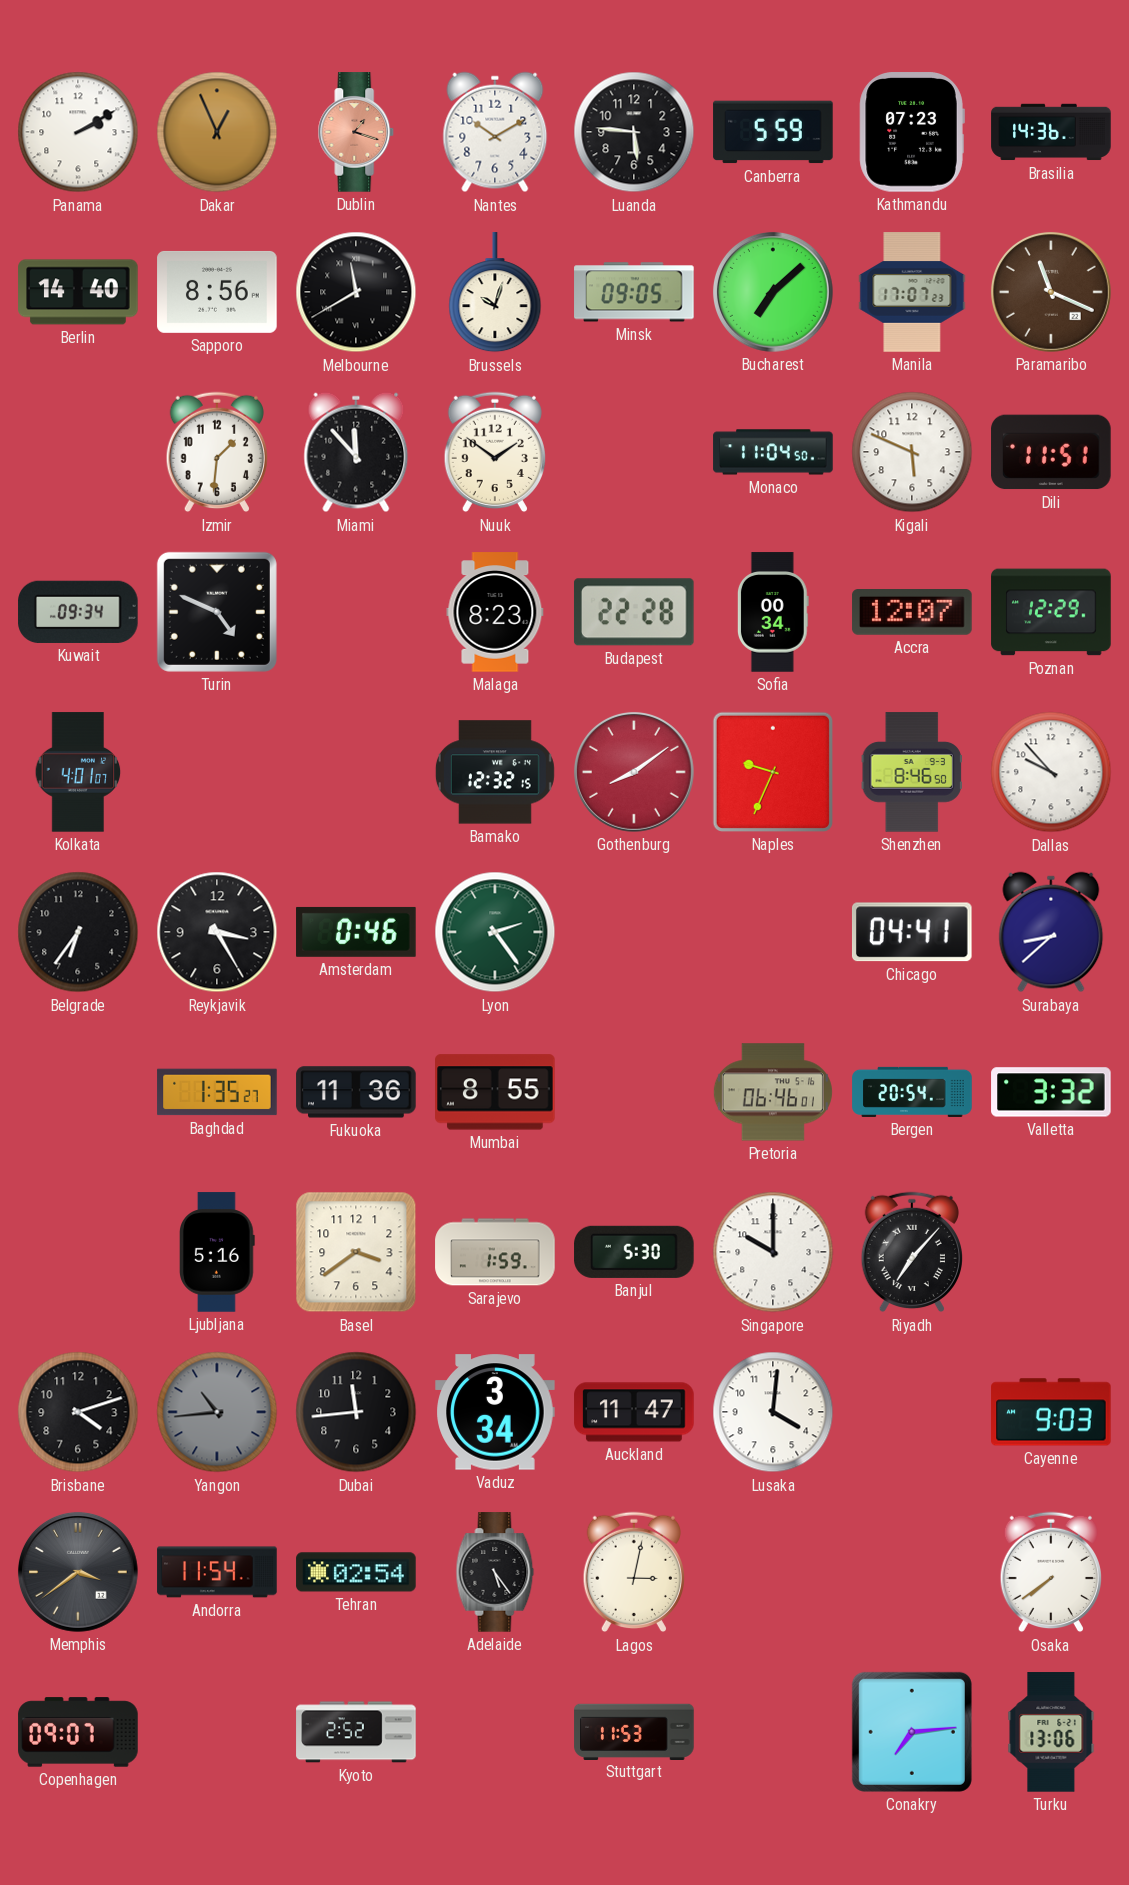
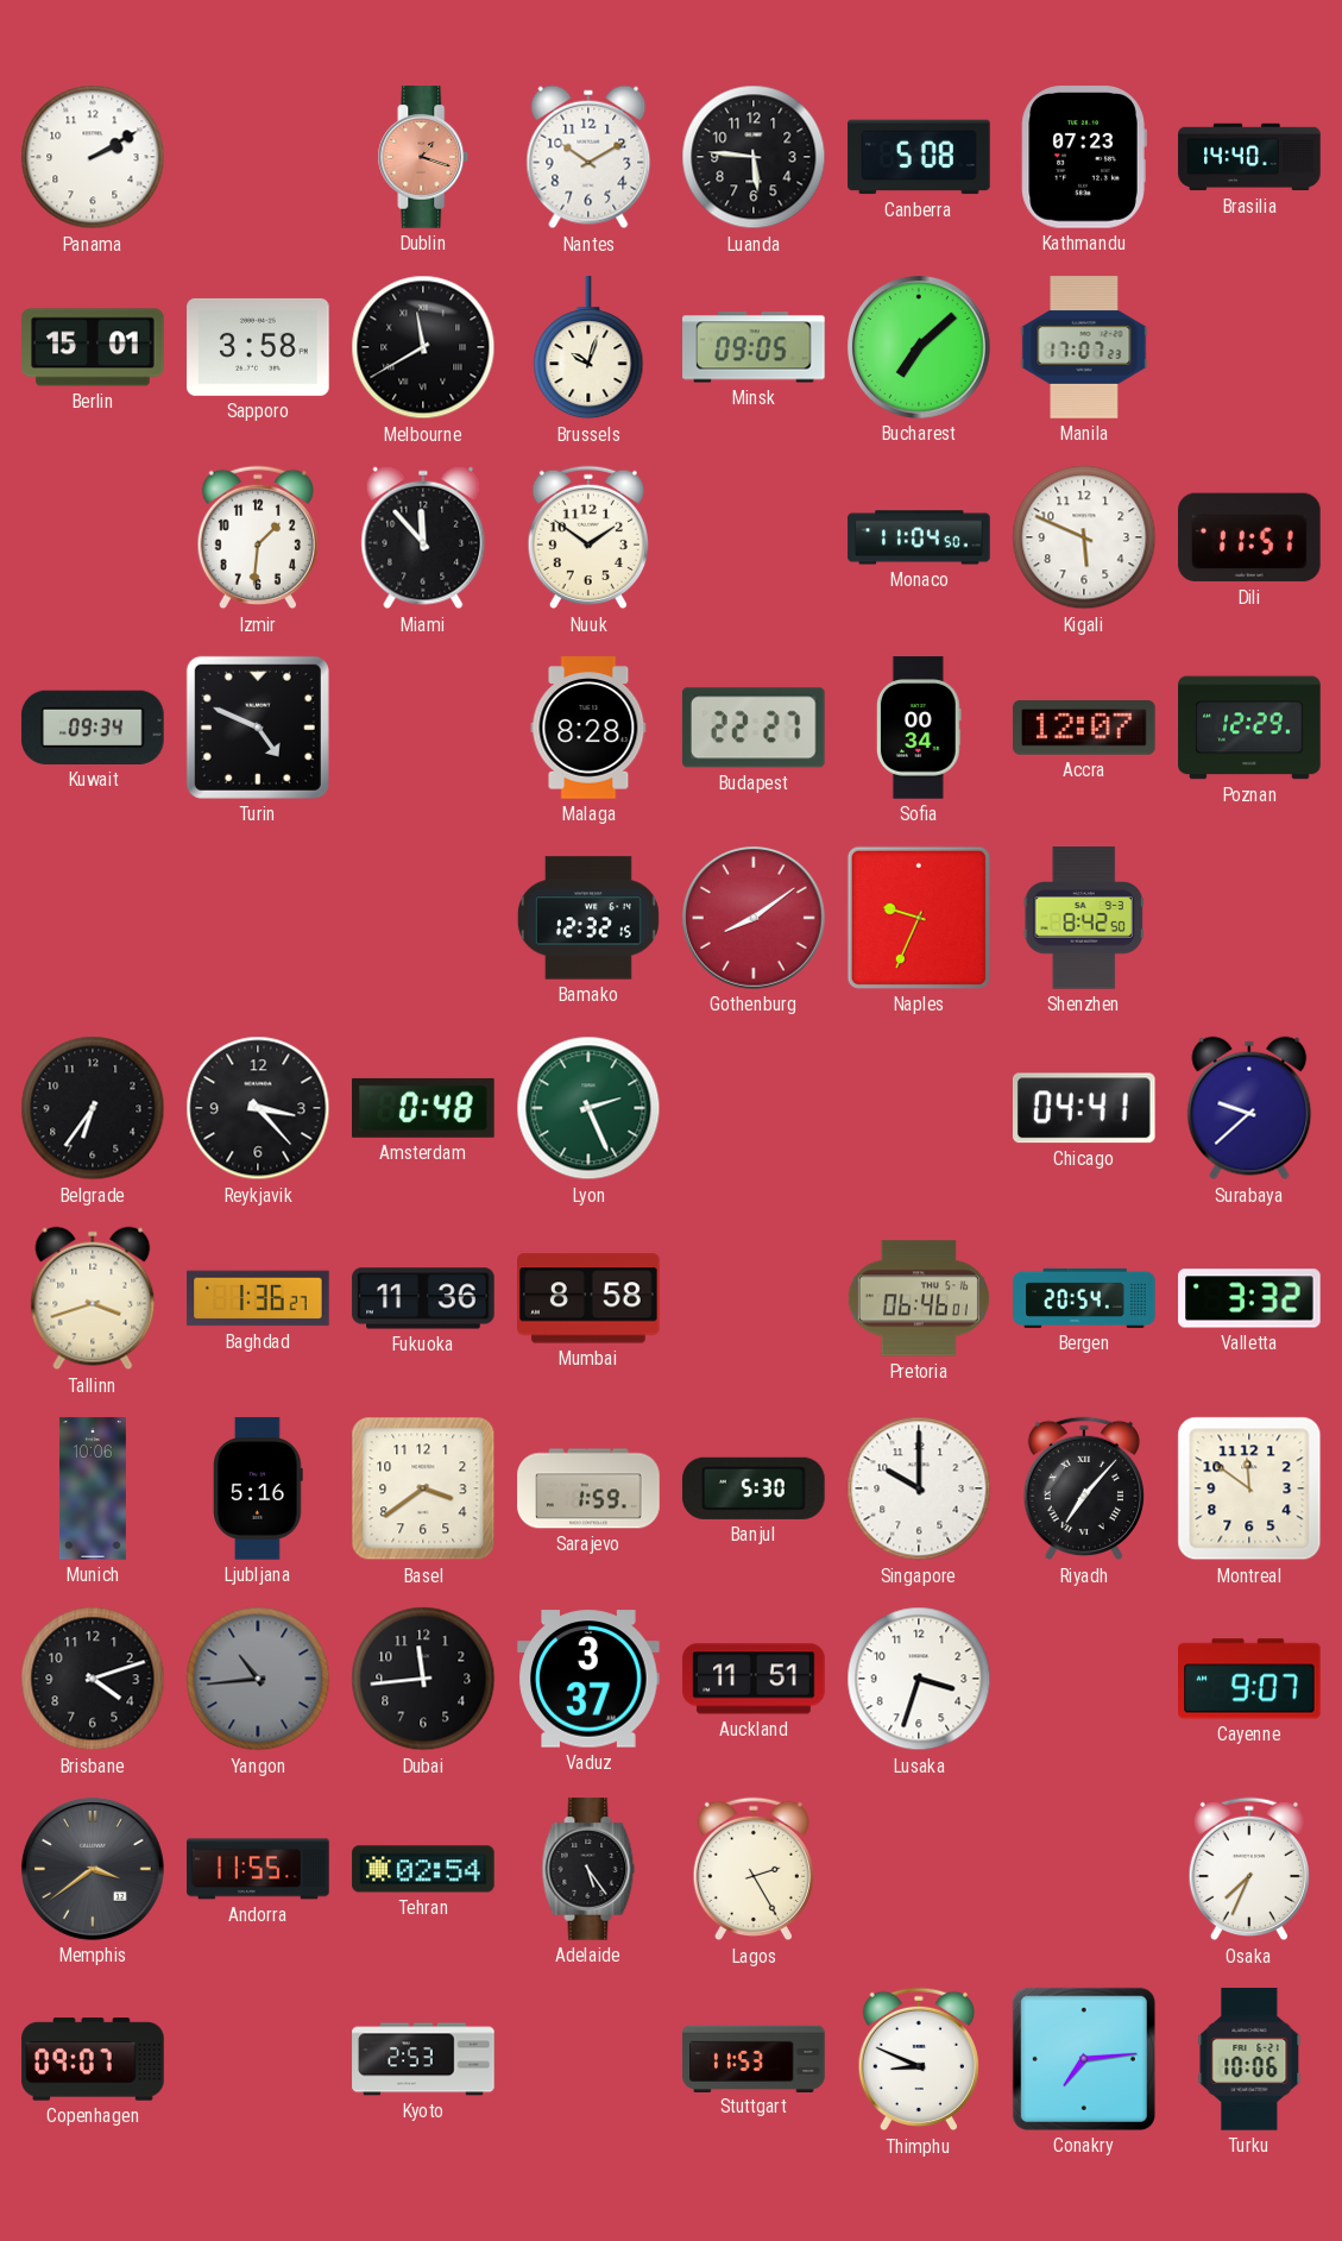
Dakar: 12:56 -> none (217, 132)
Canberra: 5:59 -> 5:08 (919, 157)
Brasilia: 14:36 -> 14:40 (1249, 157)
Berlin: 14:40 -> 15:01 (93, 347)
Sapporo: 8:56 -> 3:58 (258, 347)
Paramaribo: 11:19 -> none (1051, 292)
Malaga: 8:23 -> 8:28 (588, 728)
Budapest: 22:28 -> 22:27 (754, 728)
Kolkata: 4:01 -> none (78, 772)
Shenzhen: 8:46 -> 8:42 (1084, 918)
Dallas: 9:53 -> none (1051, 772)
Reykjavik: 3:25 -> 3:23 (258, 1108)
Amsterdam: 0:46 -> 0:48 (423, 1108)
Lyon: 2:24 -> 2:26 (588, 1108)
Surabaya: 8:38 -> 9:38 (1249, 1108)
Tallinn: none -> 3:42 (93, 1298)
Baghdad: 1:35 -> 1:36 (258, 1298)
Mumbai: 8:55 -> 8:58 (588, 1298)
Munich: none -> 10:06 (93, 1488)
Montreal: none -> 11:51 (1249, 1488)
Vaduz: 3:34 -> 3:37 (588, 1679)
Auckland: 11:47 -> 11:51 (754, 1679)
Lusaka: 4:01 -> 3:33 (919, 1679)
Cayenne: 9:03 -> 9:07 (1249, 1679)
Andorra: 11:54 -> 11:55 (258, 1869)
Lagos: 3:02 -> 2:25 (754, 1869)
Osaka: 7:39 -> 7:34 (1249, 1869)
Kyoto: 2:52 -> 2:53 (423, 2059)
Thimphu: none -> 8:49 (919, 2059)
Turku: 13:06 -> 10:06 (1249, 2059)
